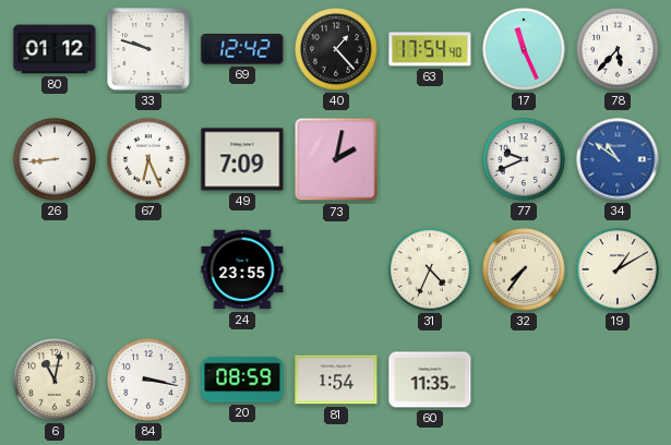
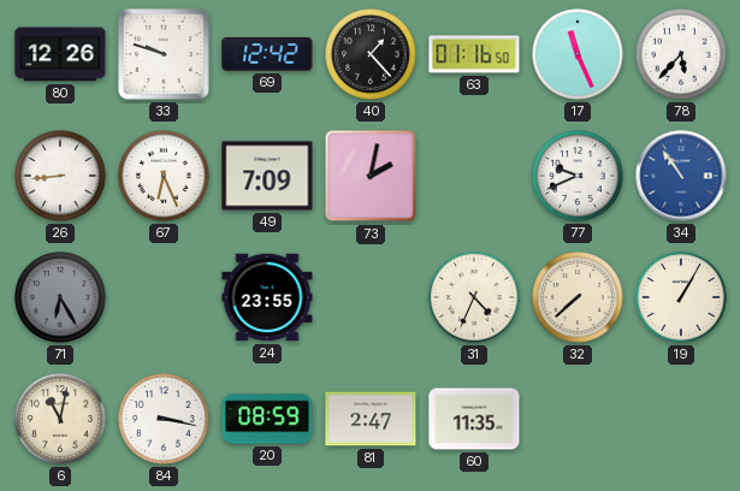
80: 01:12 -> 12:26 (60, 54)
63: 17:54 -> 01:16 (474, 54)
34: 10:51 -> 10:54 (681, 176)
71: none -> 6:25 (60, 297)
32: 7:36 -> 7:38 (578, 297)
19: 1:10 -> 1:05 (681, 297)
81: 1:54 -> 2:47 (371, 419)
